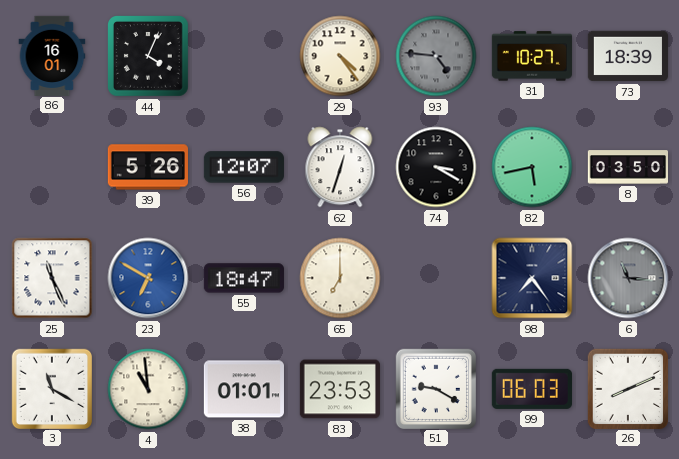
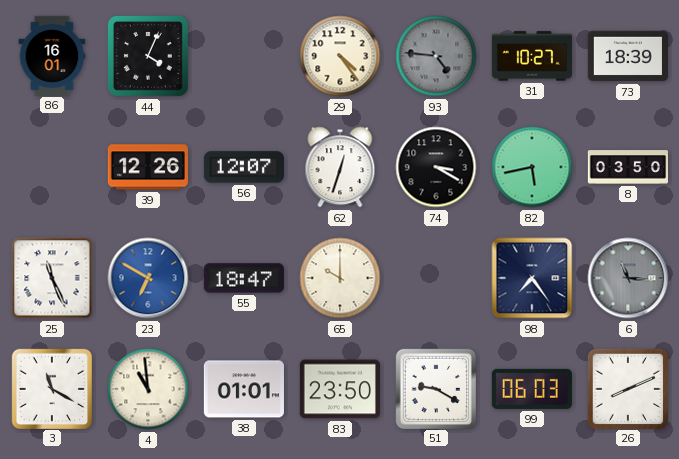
39: 5:26 -> 12:26 (148, 167)
65: 7:00 -> 10:00 (340, 278)
83: 23:53 -> 23:50 (340, 389)
